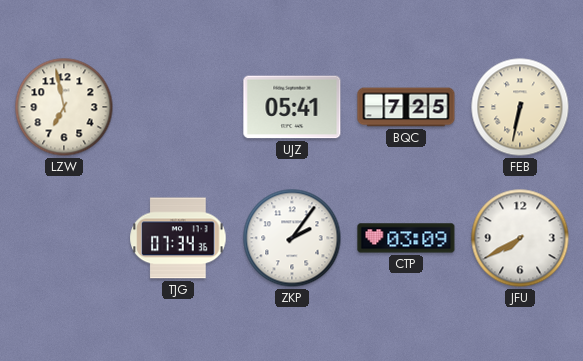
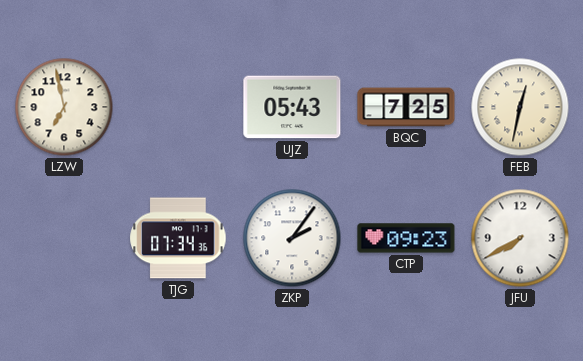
UJZ: 05:41 -> 05:43 (292, 107)
FEB: 6:32 -> 12:32 (520, 107)
CTP: 03:09 -> 09:23 (406, 238)
